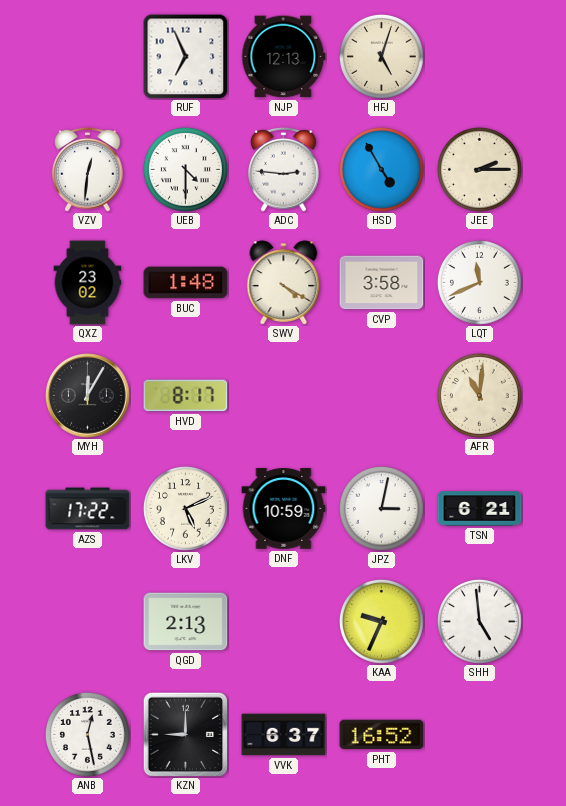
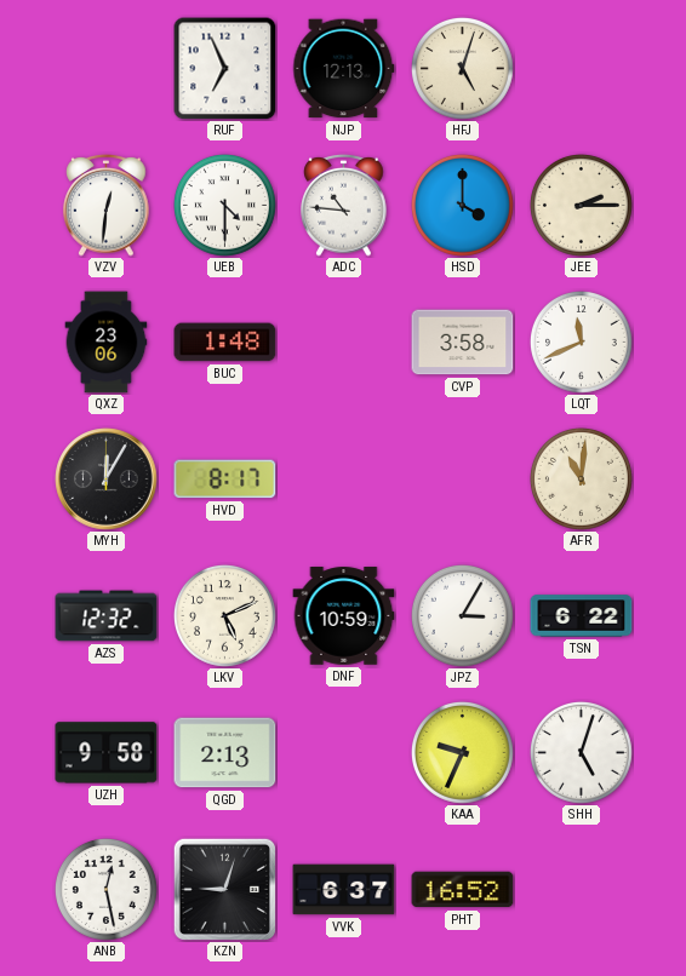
ADC: 2:46 -> 10:46 (344, 206)
HSD: 4:55 -> 4:00 (462, 205)
QXZ: 23:02 -> 23:06 (107, 343)
SWV: 4:20 -> none (284, 283)
AZS: 17:22 -> 12:32 (107, 616)
JPZ: 3:02 -> 3:05 (462, 615)
TSN: 6:21 -> 6:22 (582, 616)
UZH: none -> 9:58 (107, 753)
SHH: 4:59 -> 5:03 (581, 752)
KZN: 9:00 -> 9:03 (224, 889)
